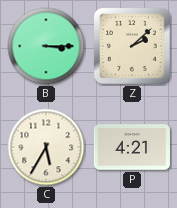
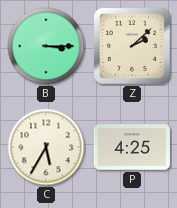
P: 4:21 -> 4:25 (132, 147)
